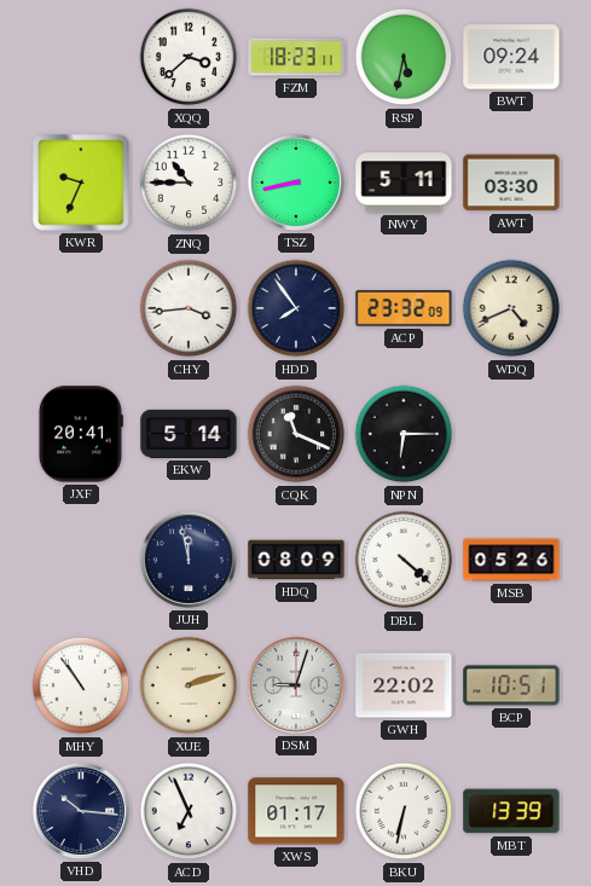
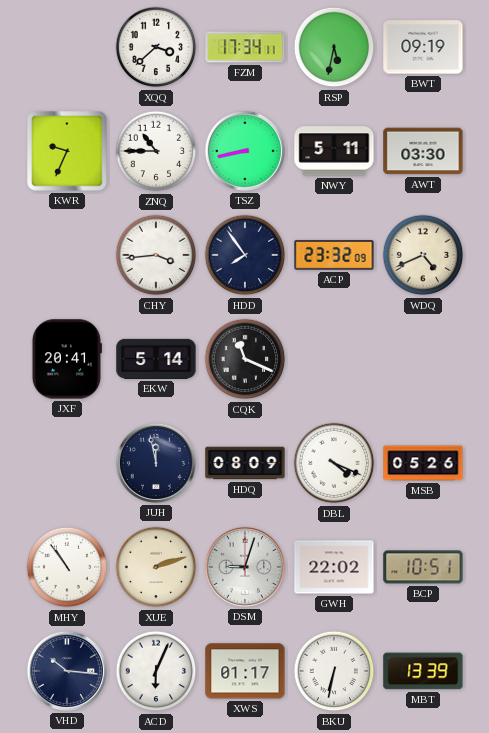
FZM: 18:23 -> 17:34 (245, 47)
BWT: 09:24 -> 09:19 (423, 47)
NPN: 6:15 -> none (404, 434)
DBL: 4:22 -> 4:19 (334, 463)
ACD: 6:56 -> 6:04 (156, 671)
